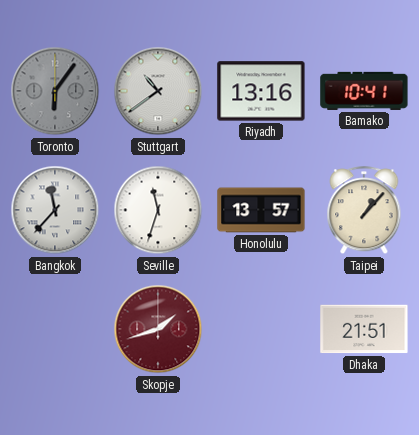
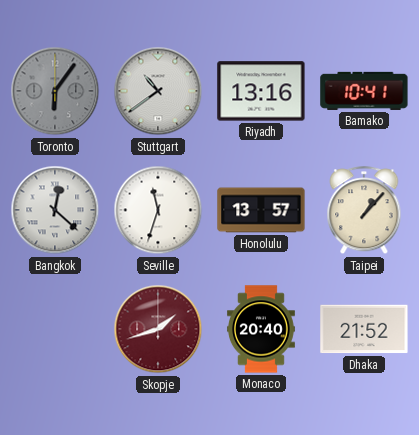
Bangkok: 11:37 -> 12:22 (55, 210)
Monaco: none -> 20:40 (262, 329)
Dhaka: 21:51 -> 21:52 (364, 329)
